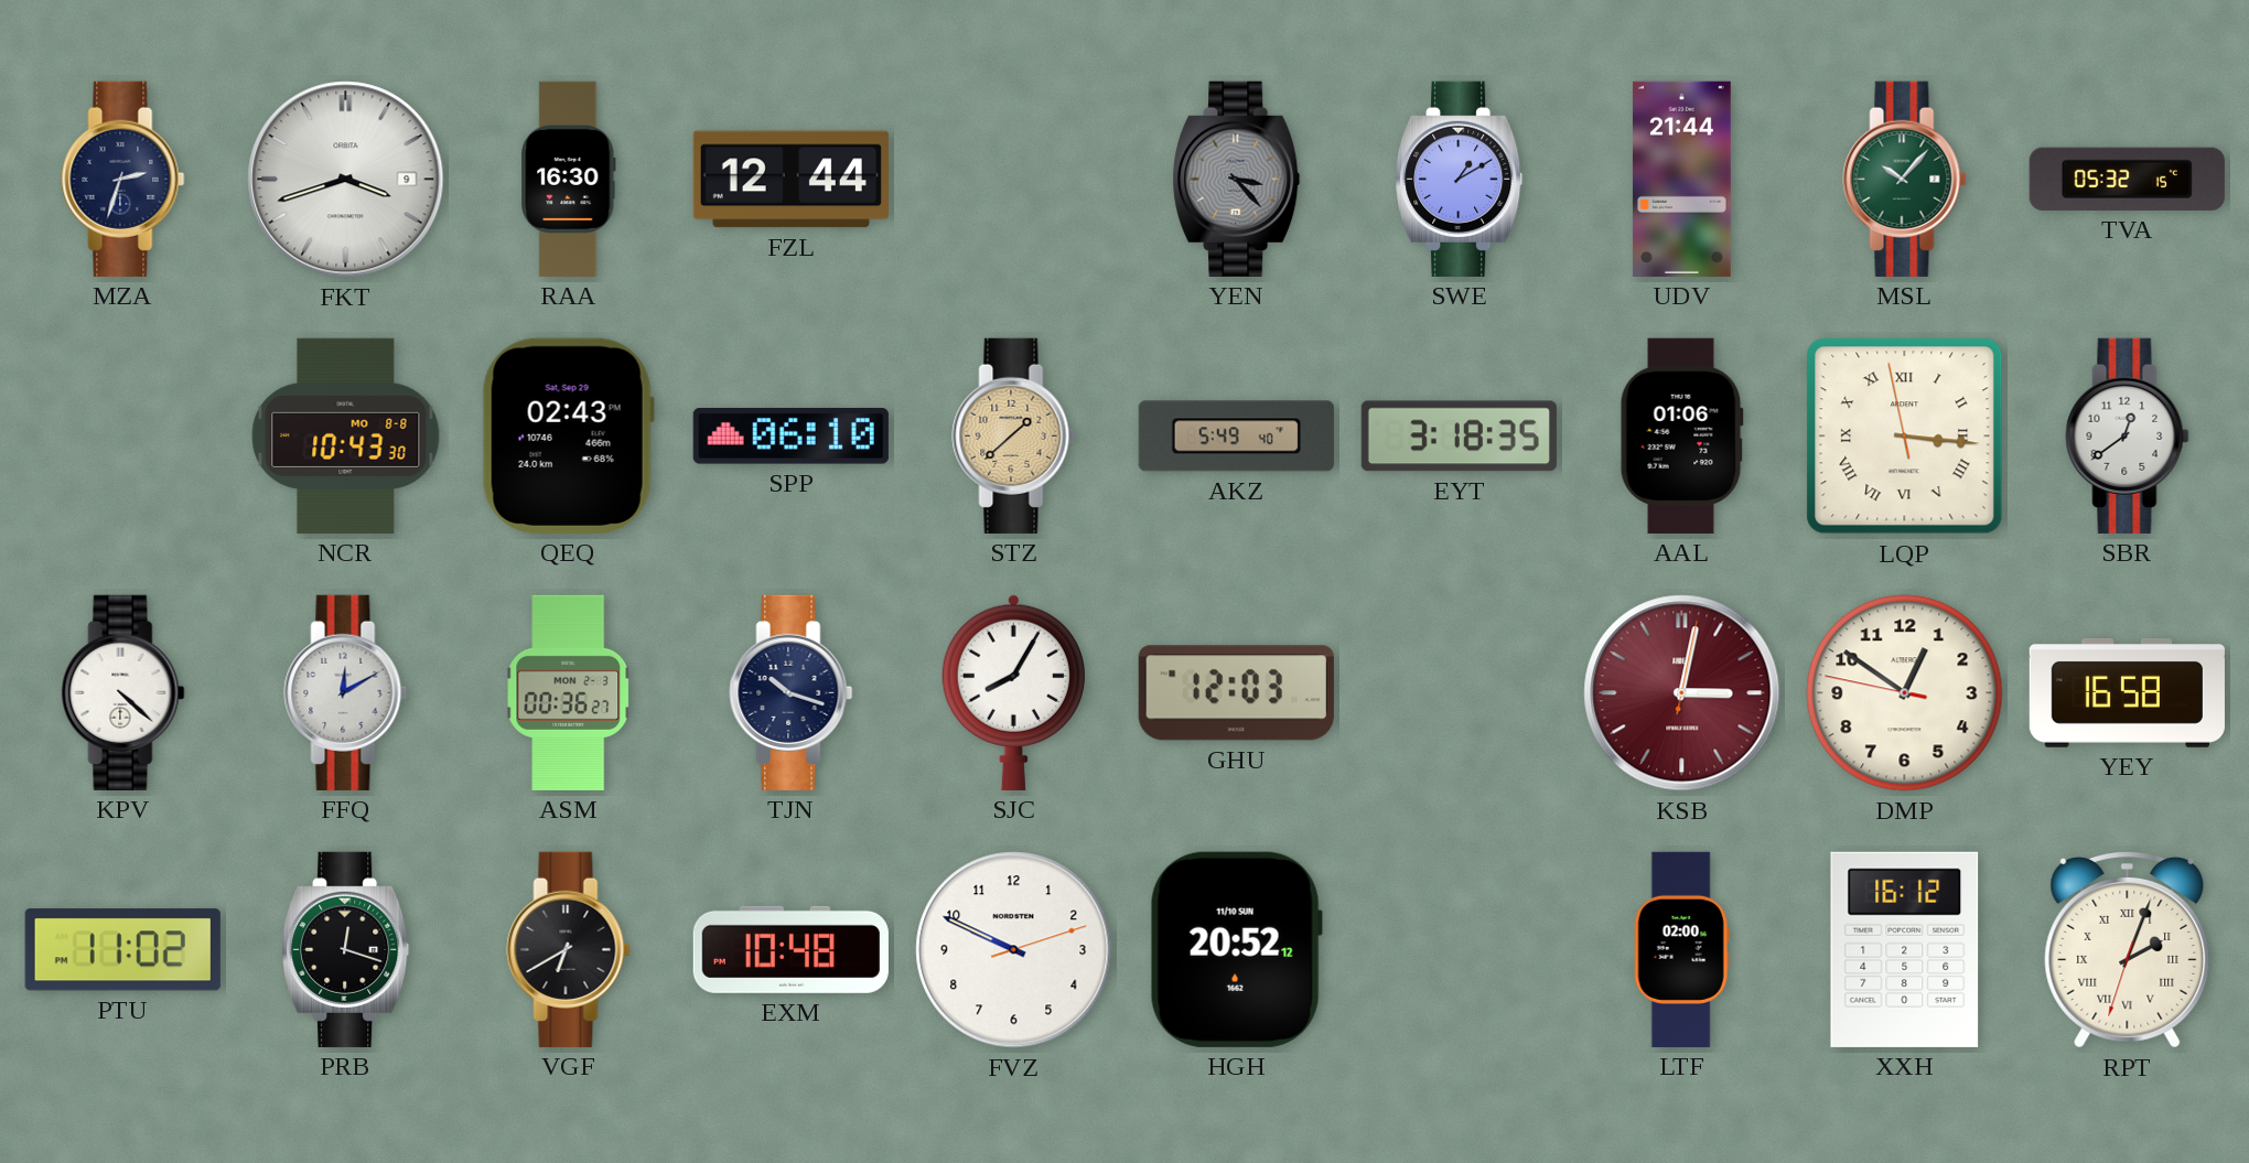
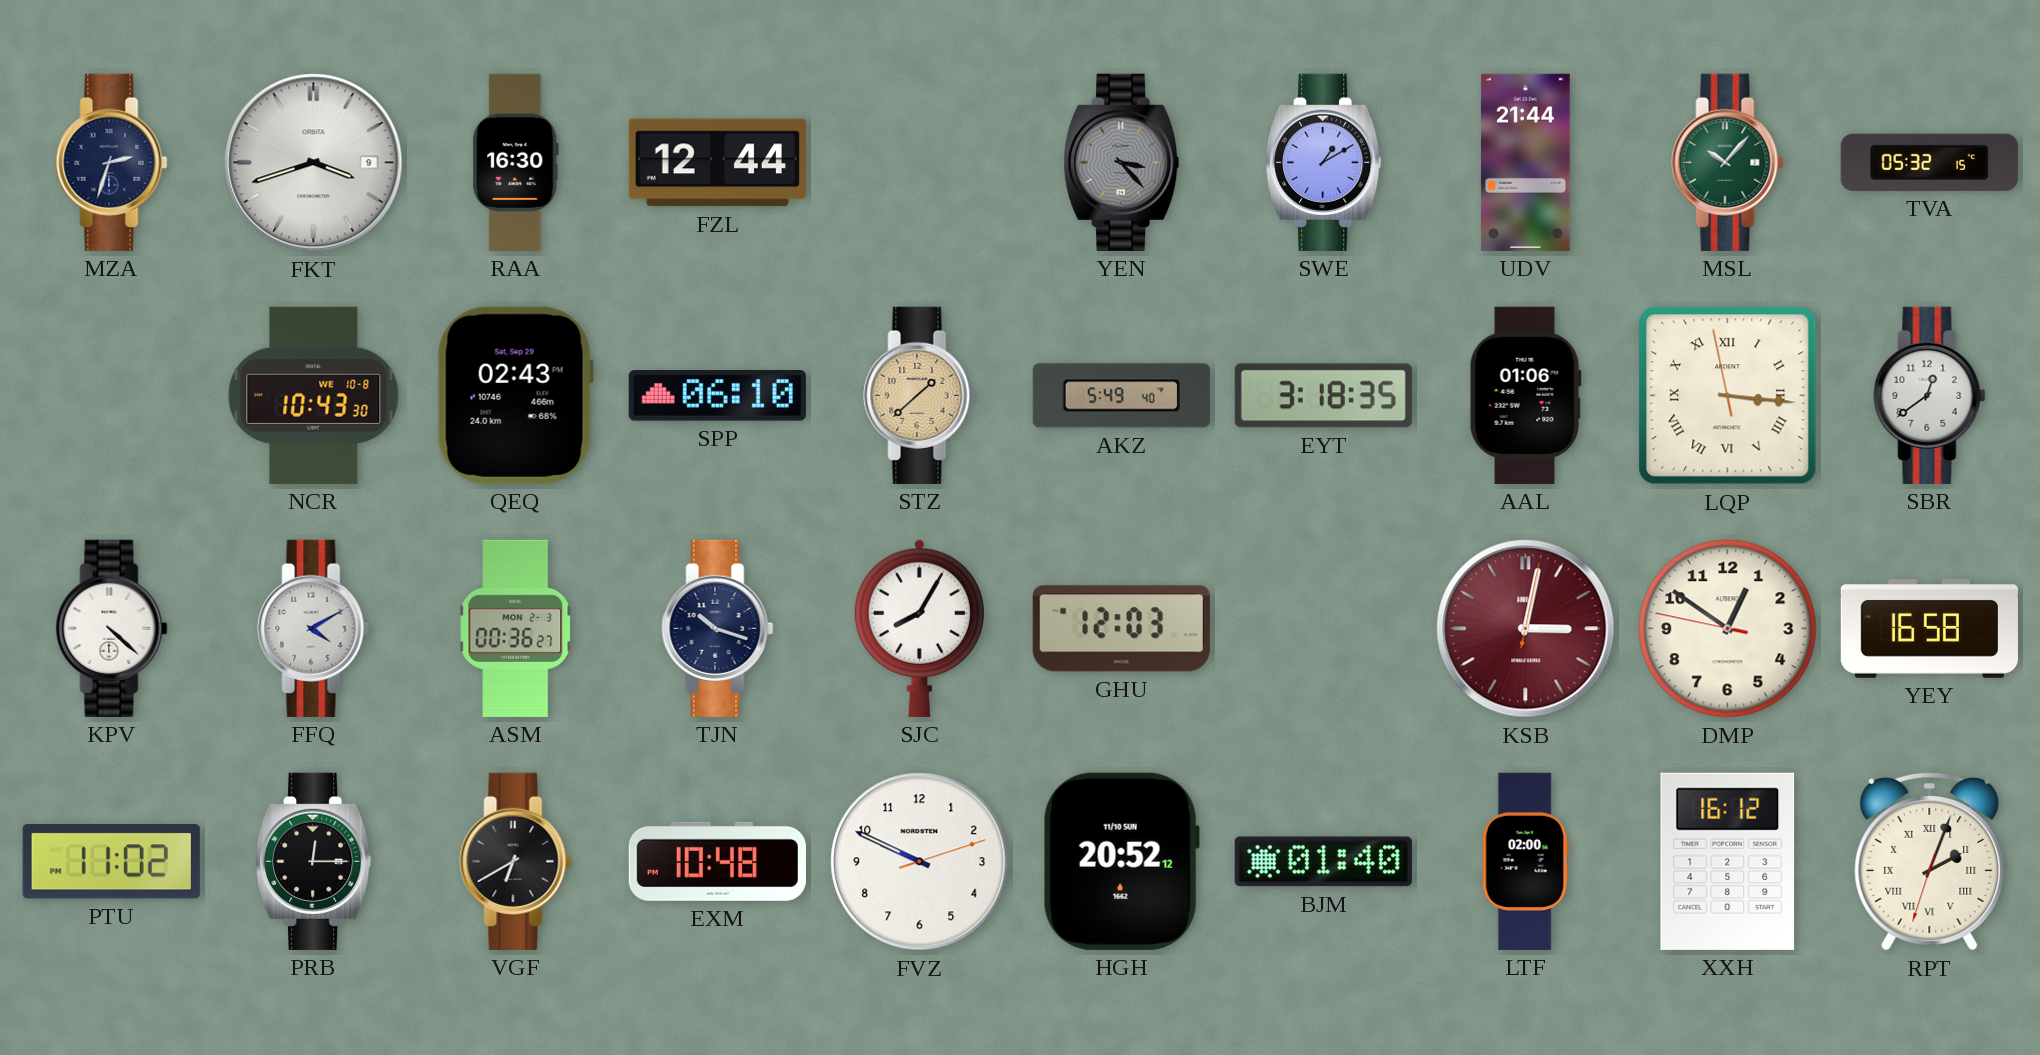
NCR date: MO 8-8 -> WE 10-8 (314, 395)
FFQ: 12:10 -> 4:10 (314, 628)
PRB: 12:18 -> 12:15 (314, 861)
BJM: none -> 01:40 (1323, 862)
